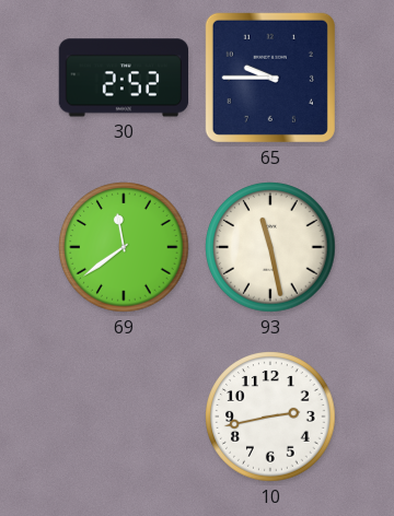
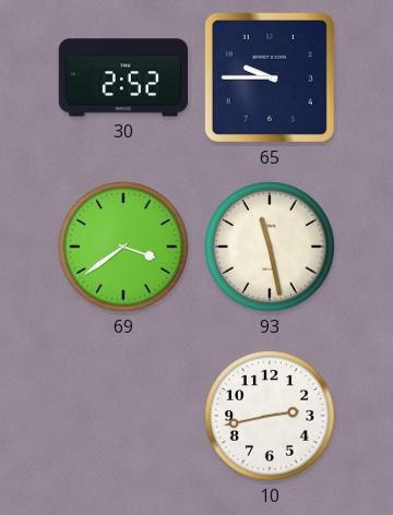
69: 11:39 -> 3:39 (123, 247)
